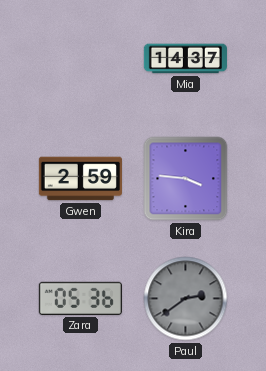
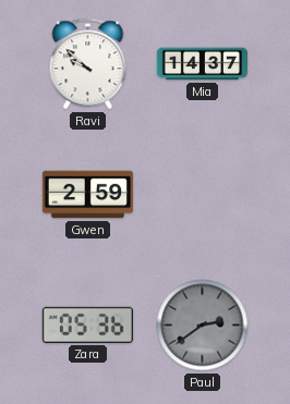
Ravi: none -> 9:52 (88, 64)
Kira: 3:46 -> none (186, 179)
